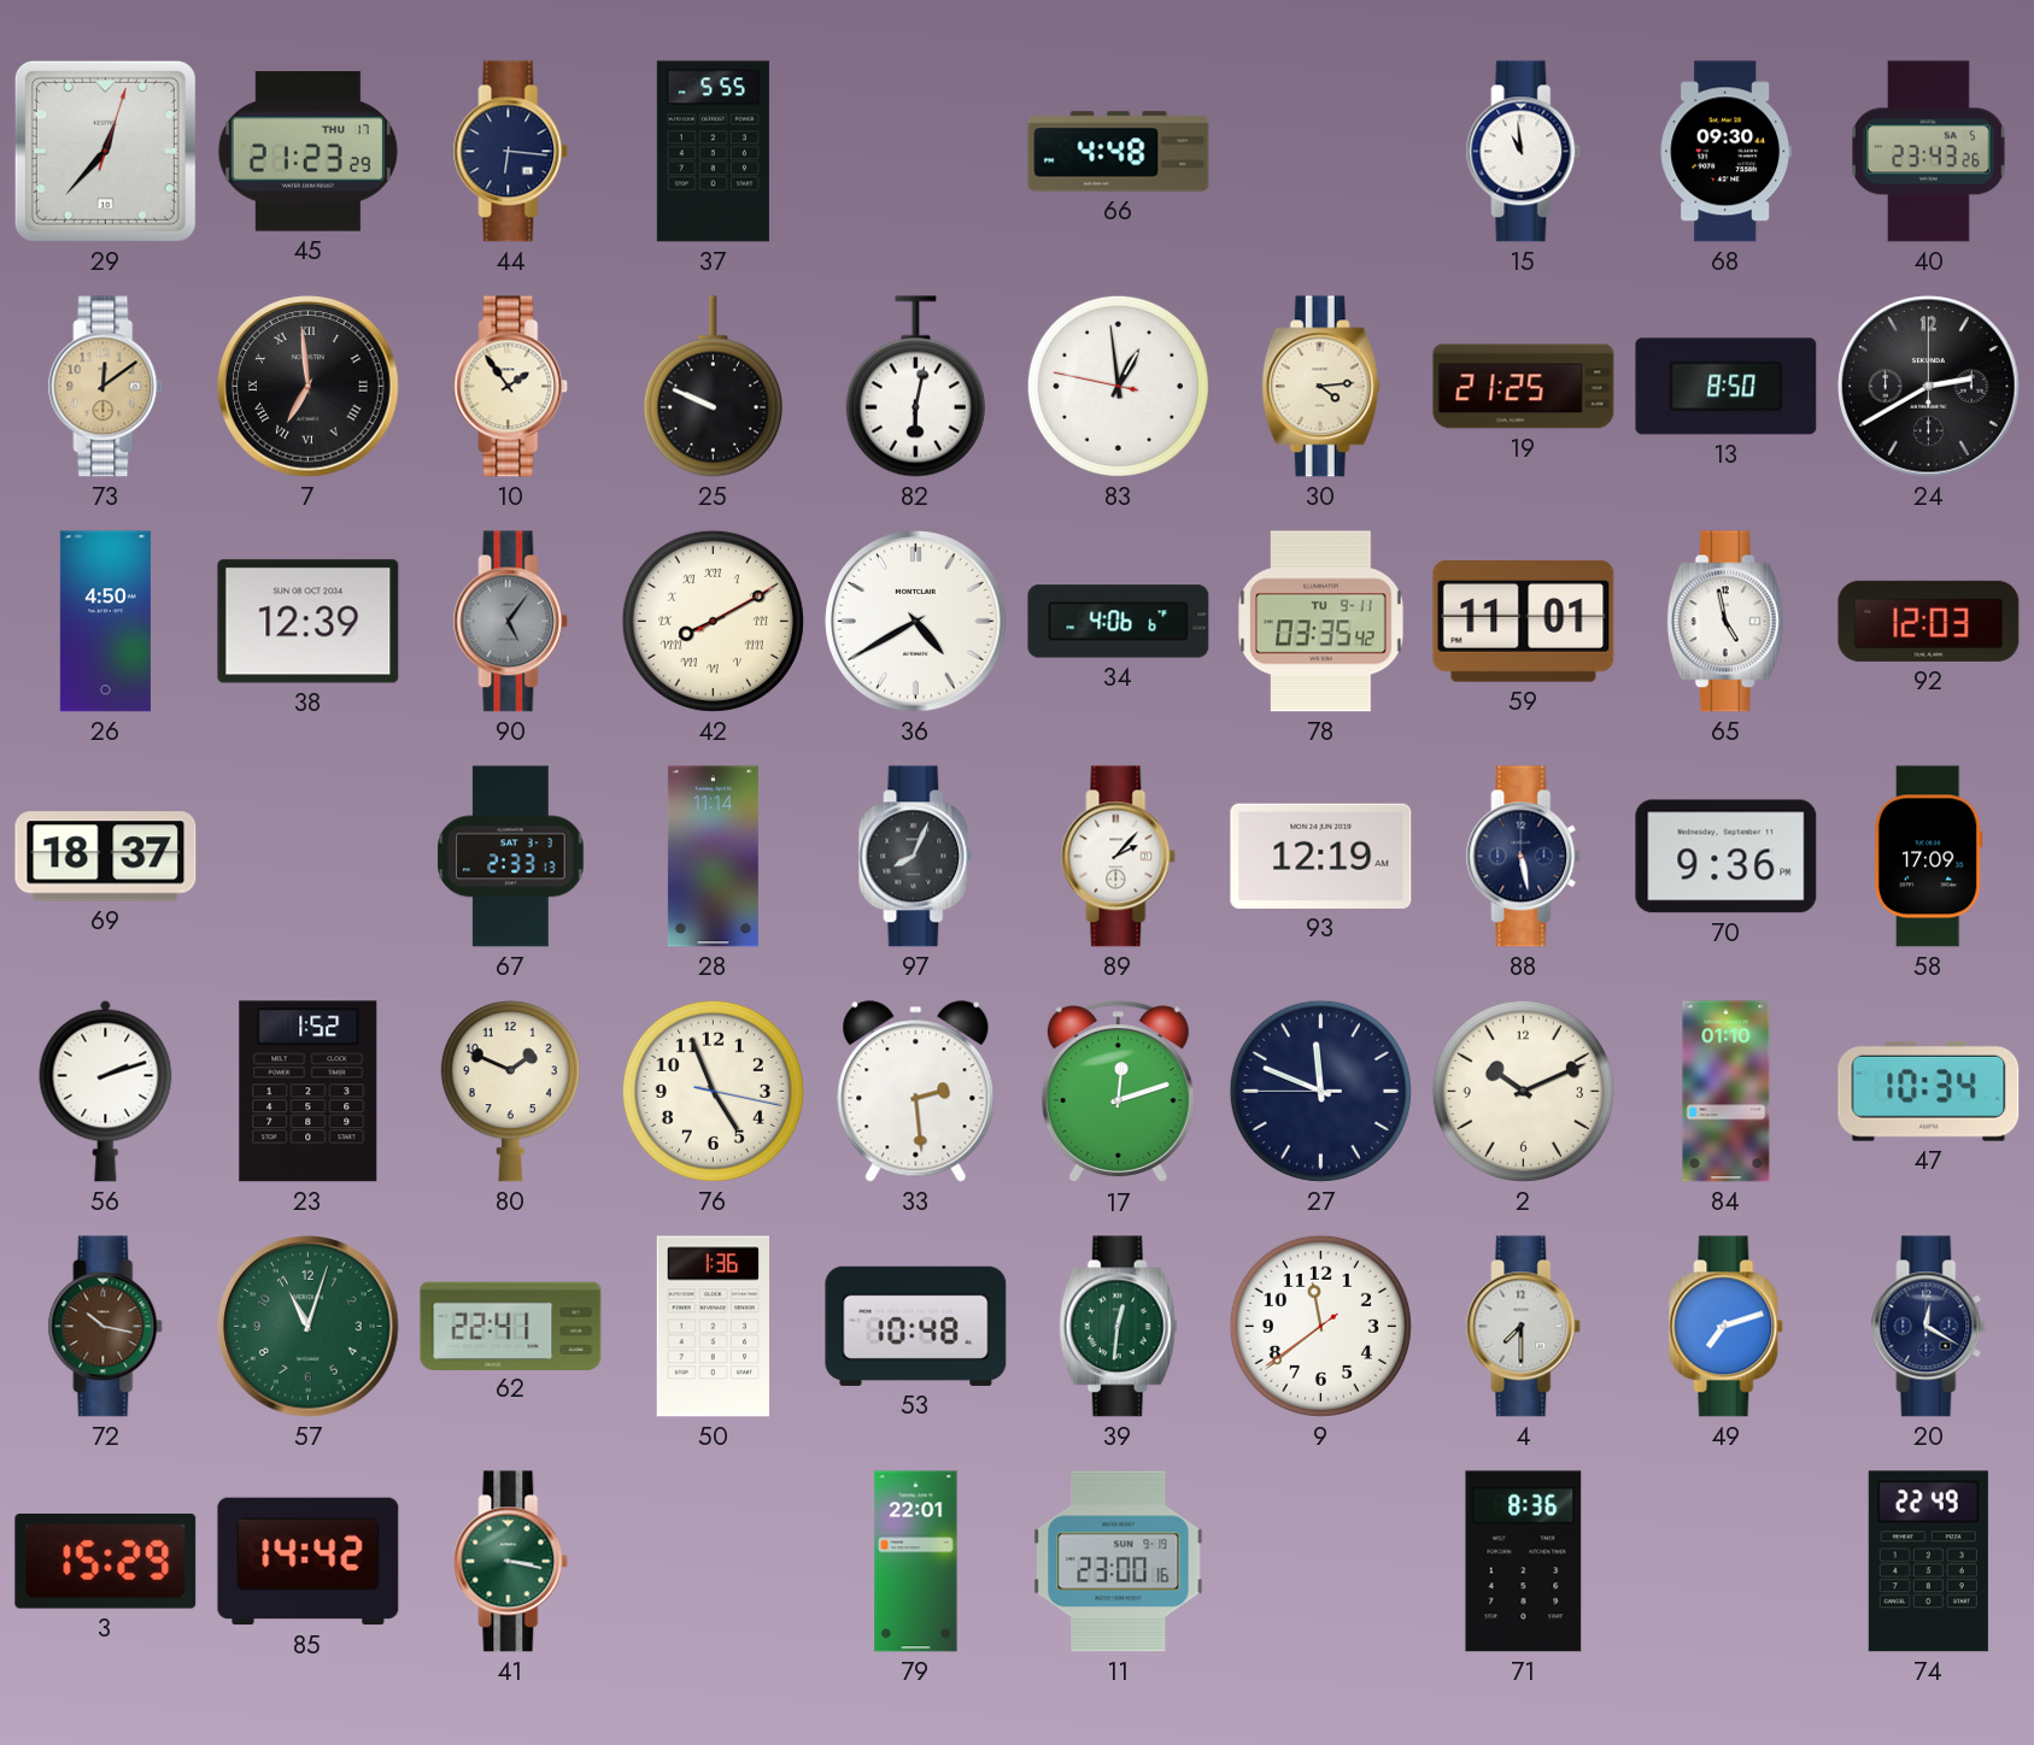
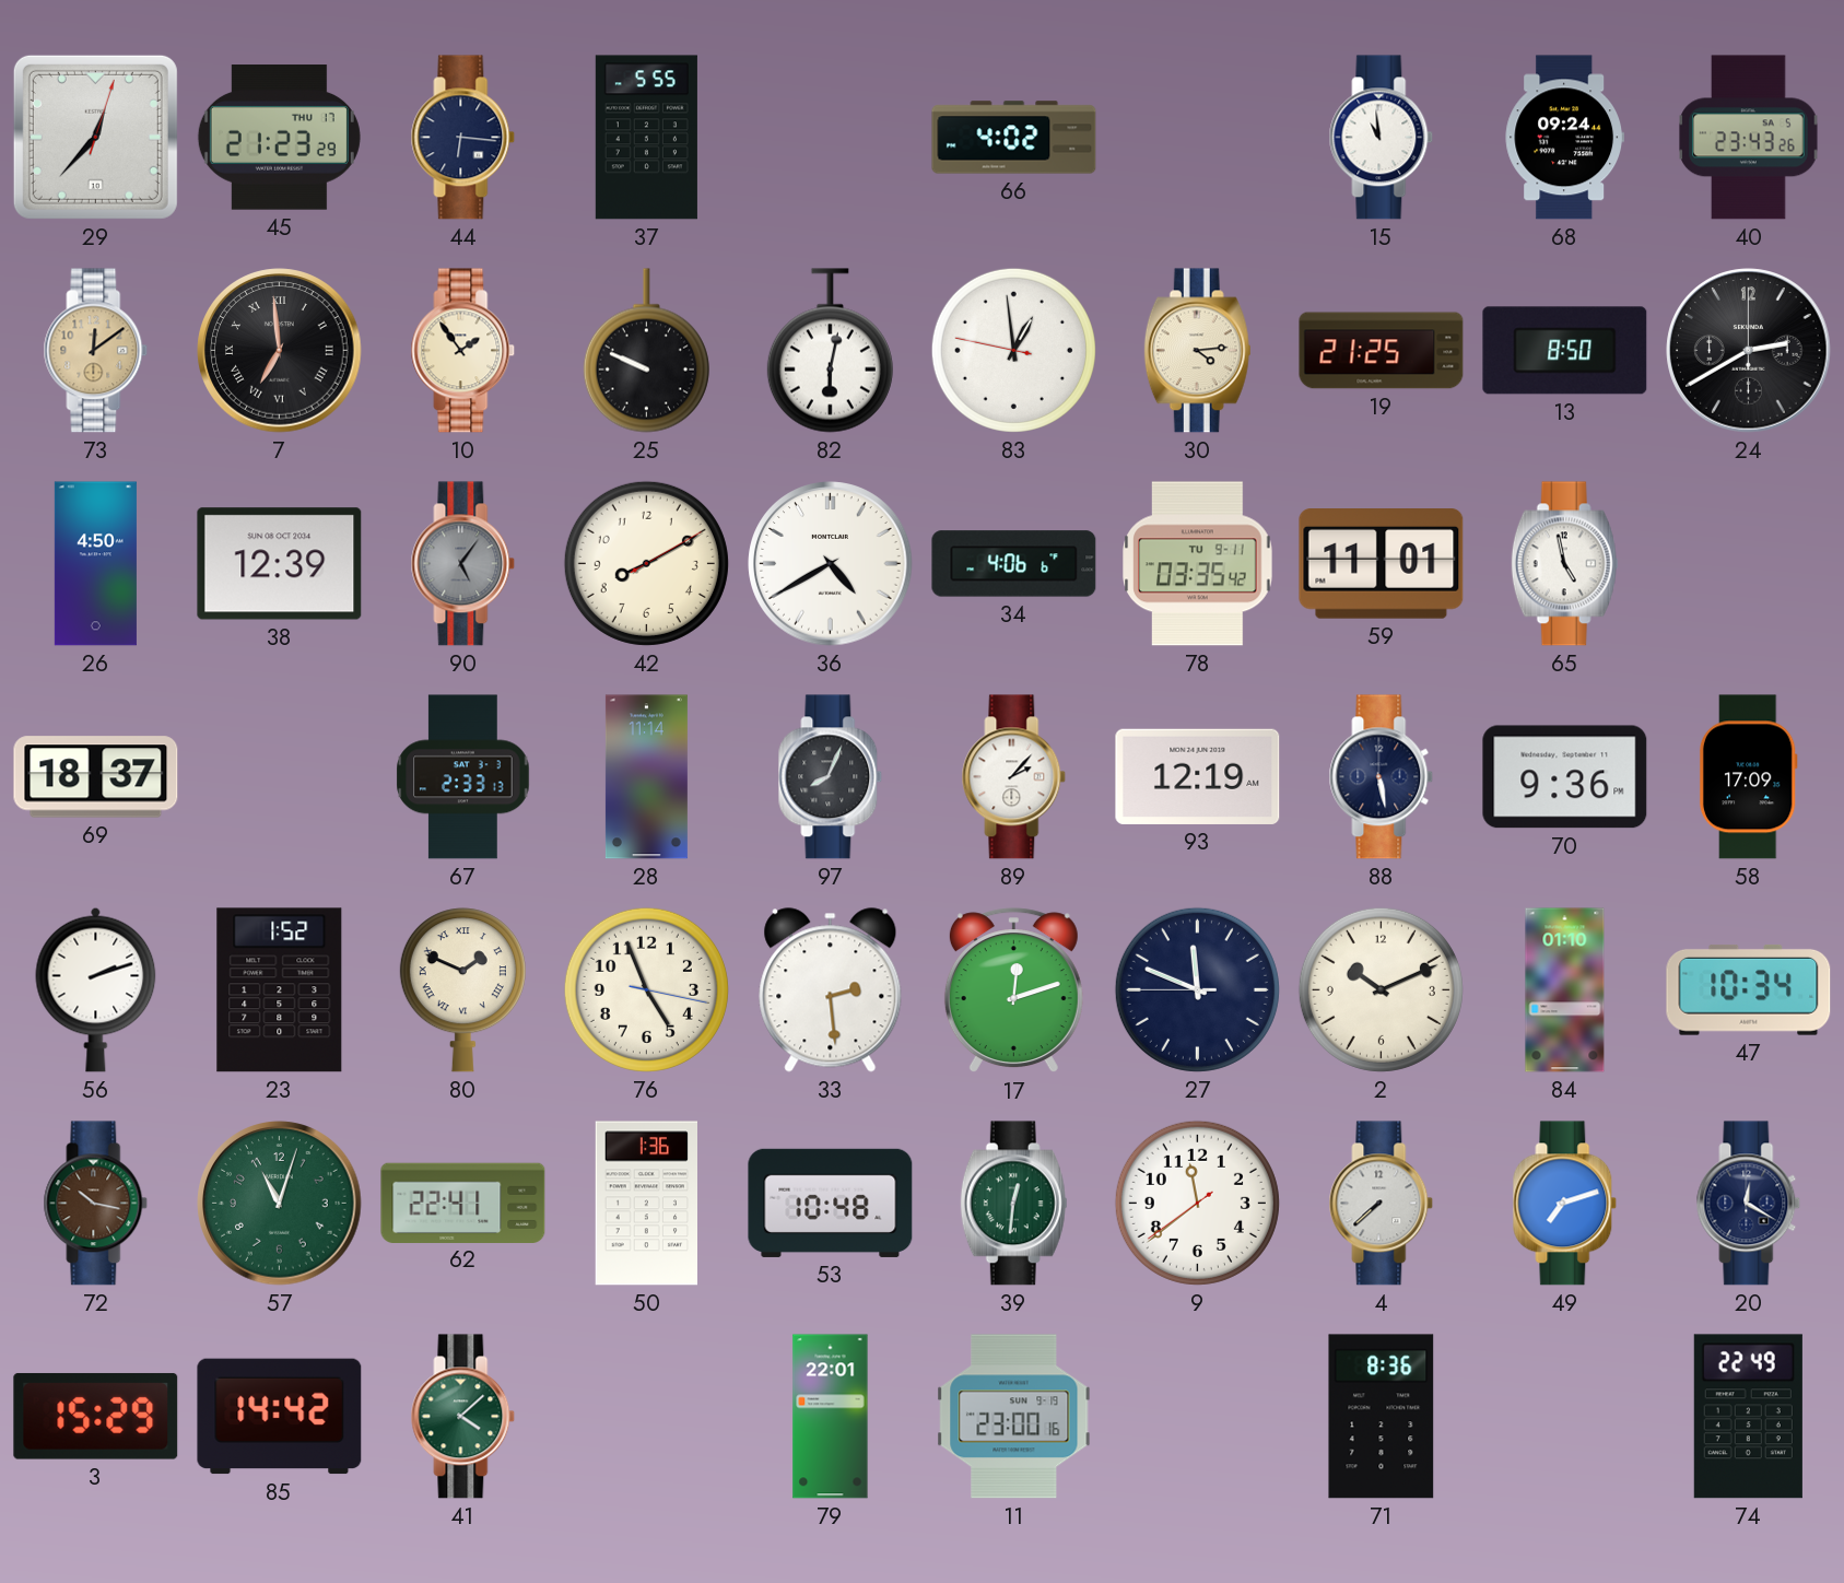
66: 4:48 -> 4:02 (1014, 138)
68: 09:30 -> 09:24 (1564, 138)
42 numerals: Roman -> Arabic (646, 563)
92: 12:03 -> none (1929, 621)
80 numerals: Arabic -> Roman (462, 990)
4: 7:30 -> 7:38 (1382, 1204)
41: 3:17 -> 4:08 (463, 1417)
